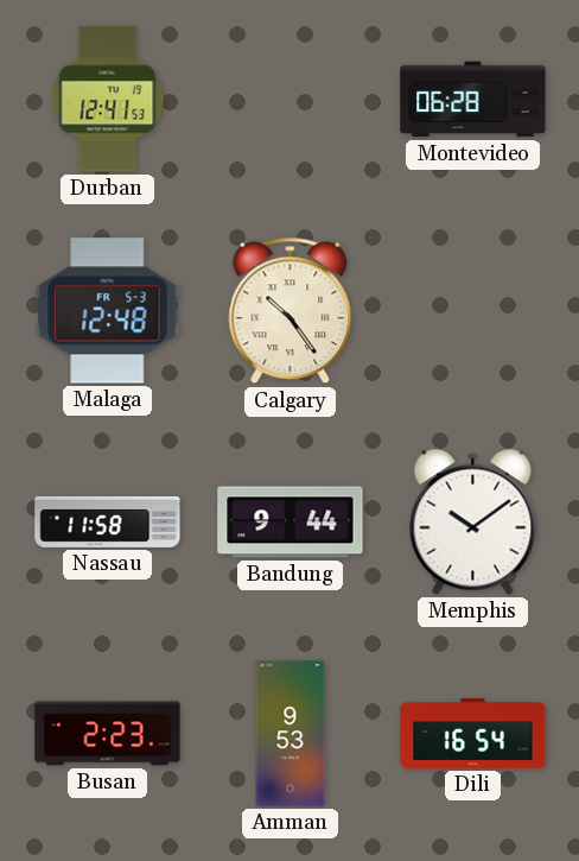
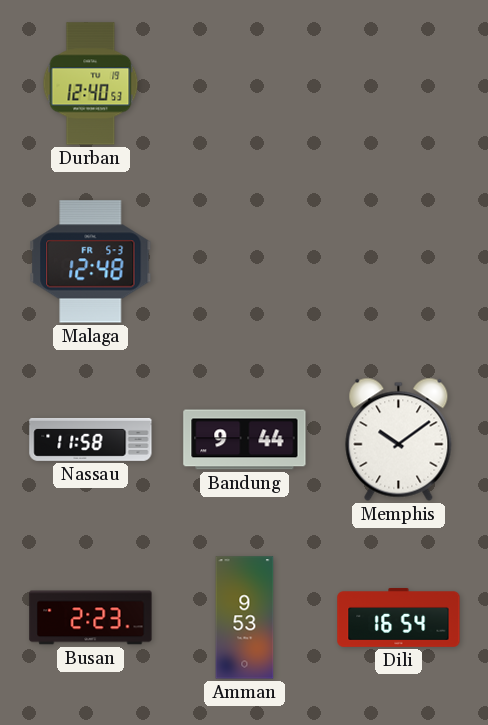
Durban: 12:41 -> 12:40 (91, 84)
Montevideo: 06:28 -> none (473, 100)
Calgary: 10:24 -> none (291, 311)
